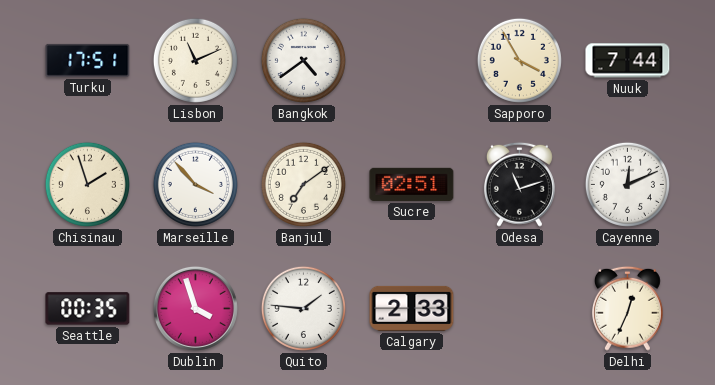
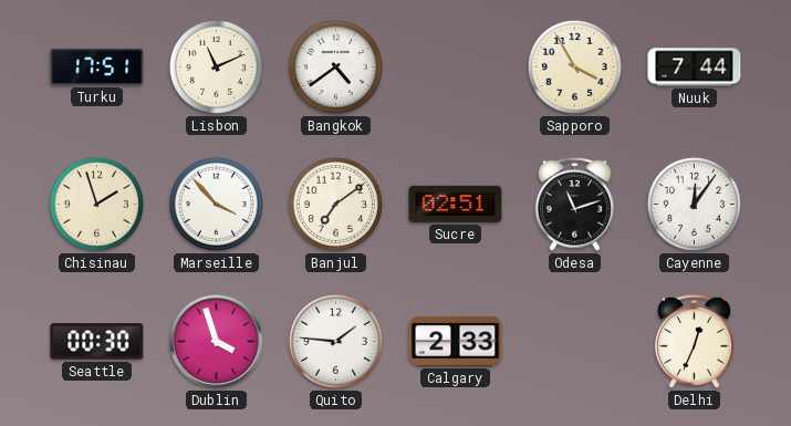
Cayenne: 12:11 -> 12:06 (694, 204)
Seattle: 00:35 -> 00:30 (97, 342)
